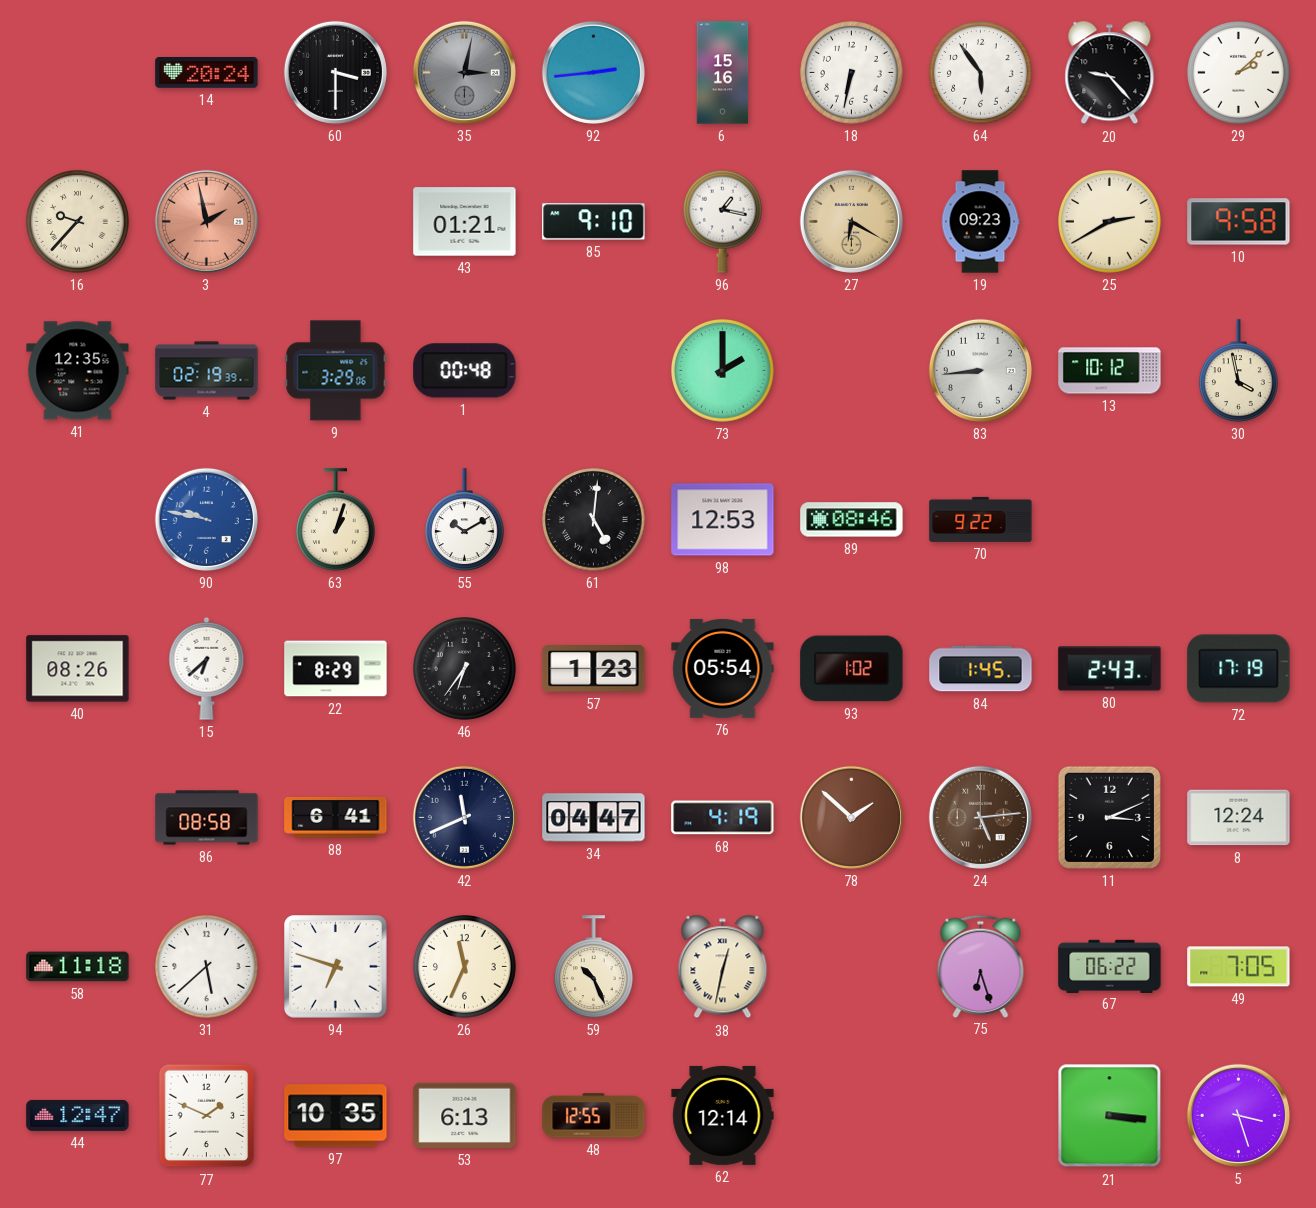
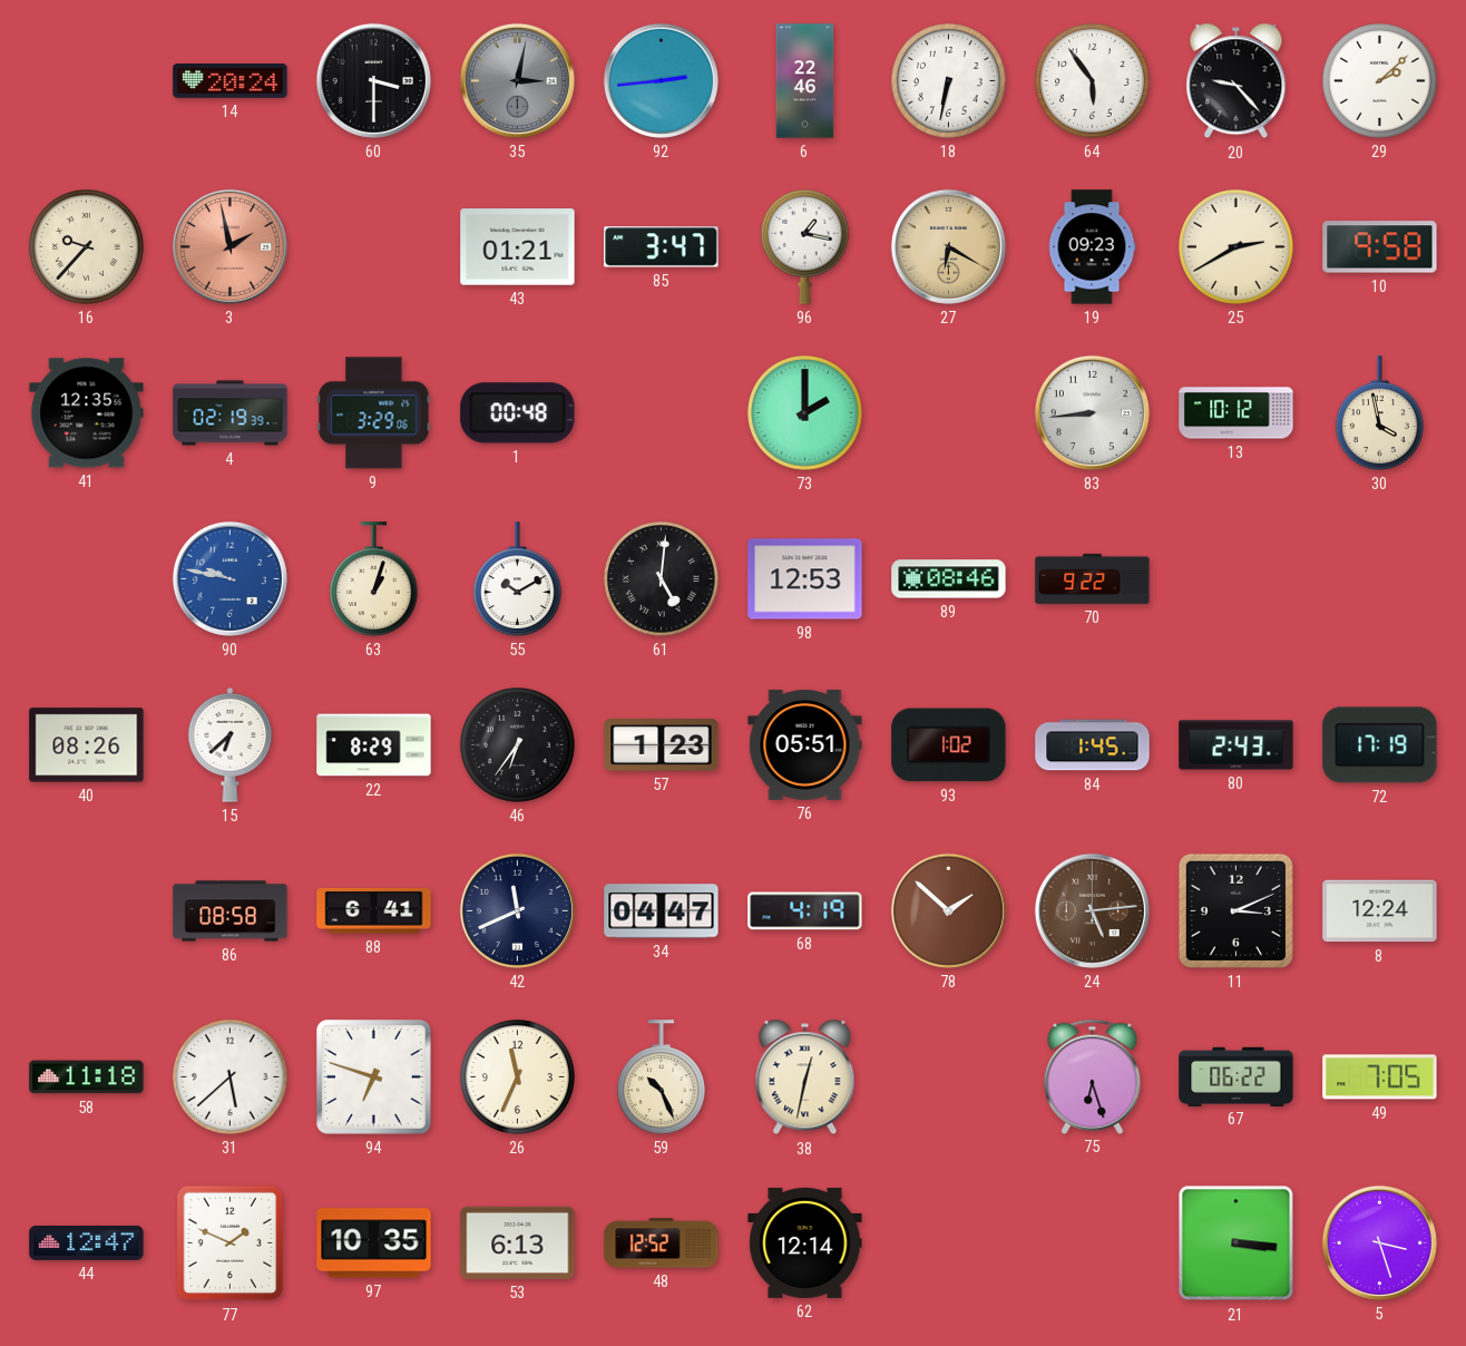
6: 15:16 -> 22:46 (805, 81)
85: 9:10 -> 3:47 (662, 247)
76: 05:54 -> 05:51 (805, 744)
48: 12:55 -> 12:52 (662, 1243)
